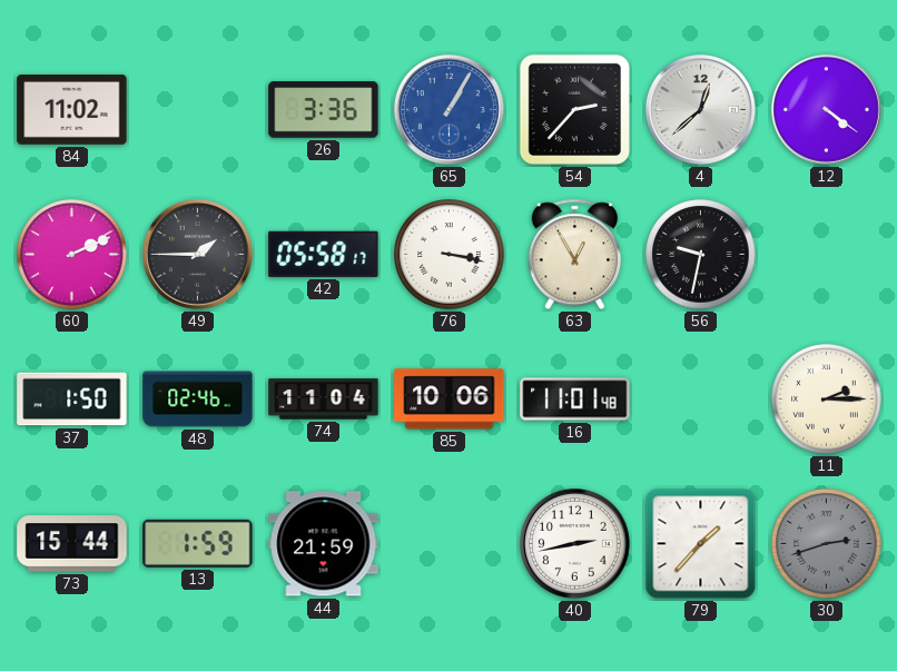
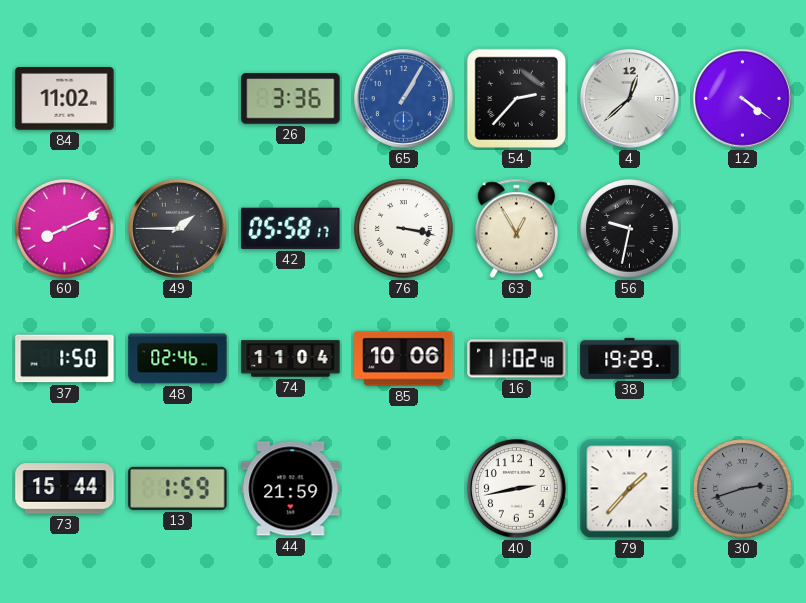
60: 2:11 -> 8:11 (65, 229)
16: 11:01 -> 11:02 (517, 359)
38: none -> 19:29 (630, 358)
11: 2:15 -> none (827, 399)
